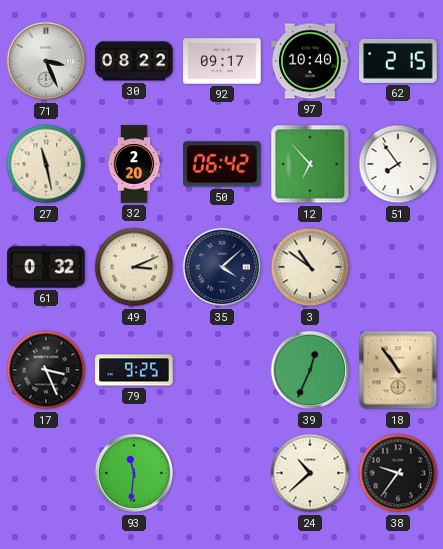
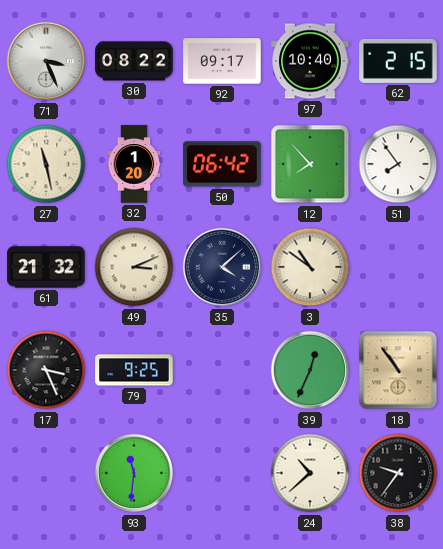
32: 2:20 -> 1:20 (134, 164)
12: 6:53 -> 7:53 (310, 164)
61: 0:32 -> 21:32 (46, 267)
